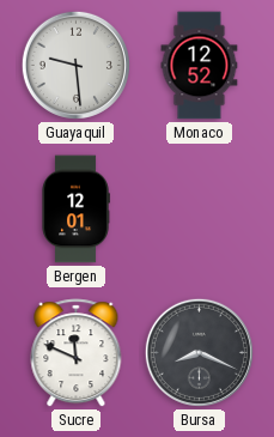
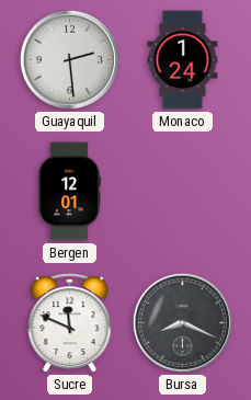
Guayaquil: 9:29 -> 2:29 (69, 59)
Monaco: 12:52 -> 1:24 (183, 60)
